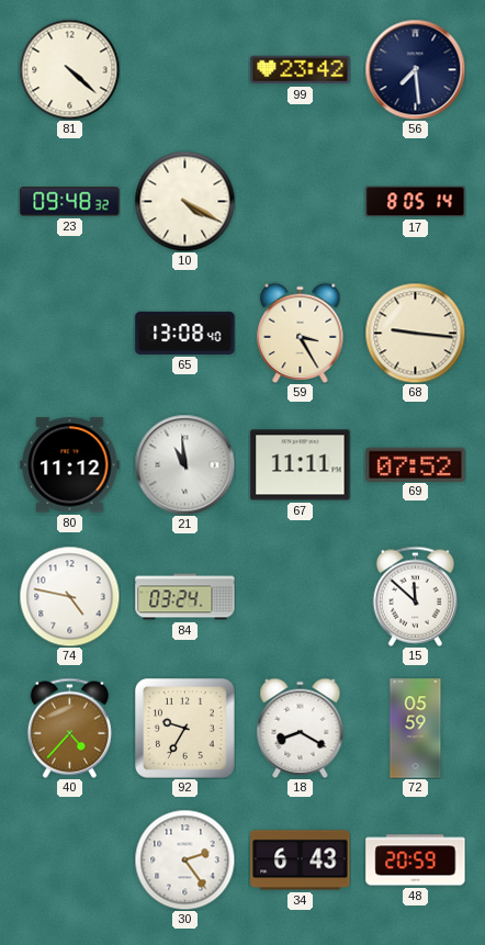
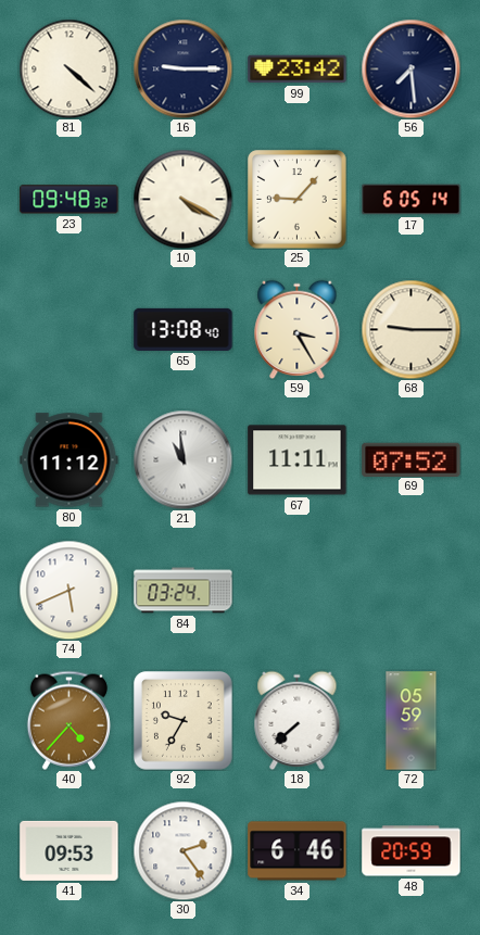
16: none -> 9:15 (182, 68)
25: none -> 9:07 (298, 200)
17: 8:05 -> 6:05 (412, 200)
68: 9:16 -> 9:15 (410, 329)
74: 4:47 -> 5:41 (68, 590)
15: 11:52 -> none (415, 596)
18: 8:20 -> 7:38 (298, 720)
41: none -> 09:53 (70, 850)
34: 6:43 -> 6:46 (298, 851)
